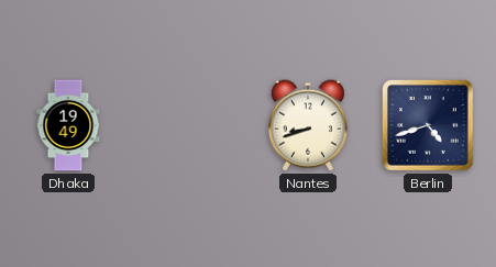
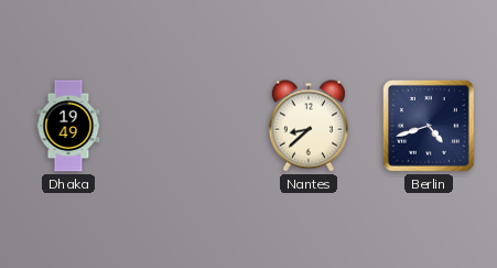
Nantes: 8:42 -> 8:38 (309, 126)
